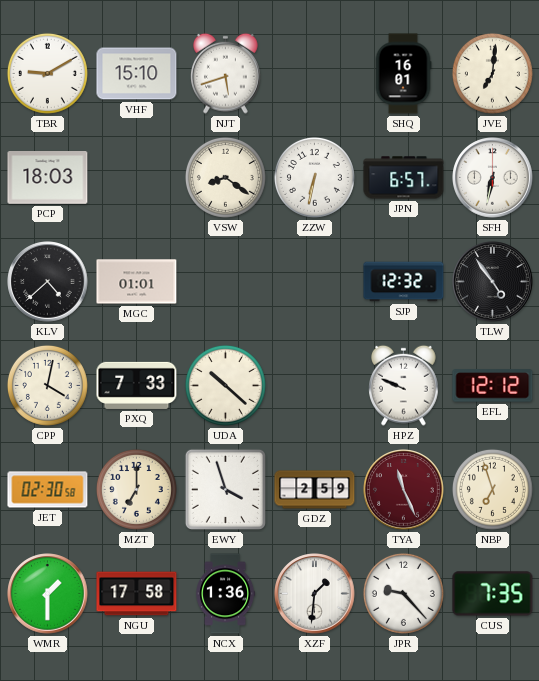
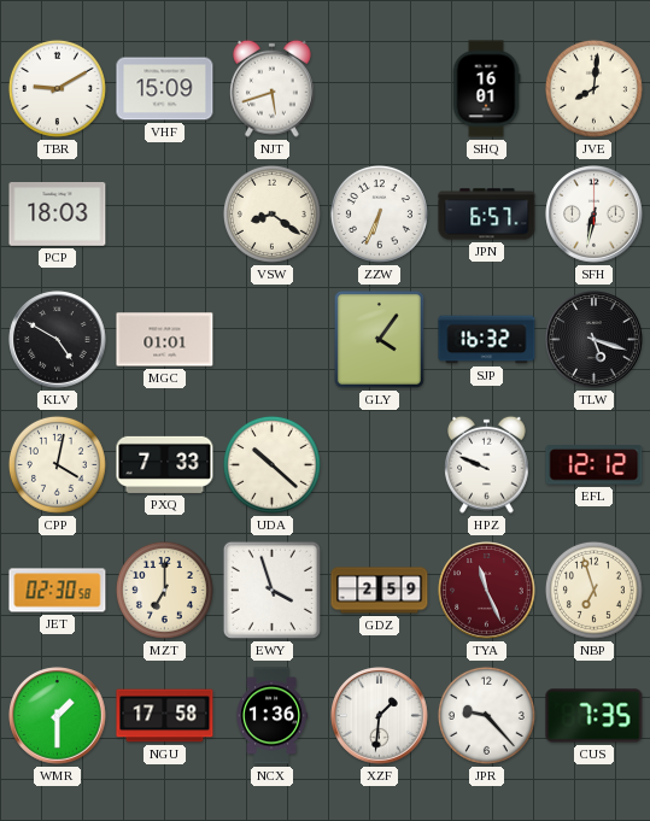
VHF: 15:10 -> 15:09 (165, 89)
JVE: 7:01 -> 8:01 (593, 88)
ZZW: 6:32 -> 6:34 (379, 213)
KLV: 4:38 -> 4:50 (58, 340)
GLY: none -> 4:06 (379, 339)
SJP: 12:32 -> 16:32 (487, 340)
TLW: 4:54 -> 5:18 (595, 340)
